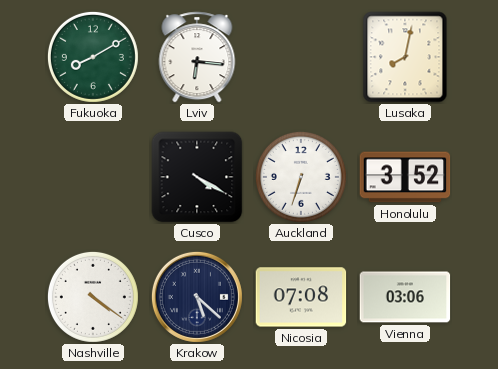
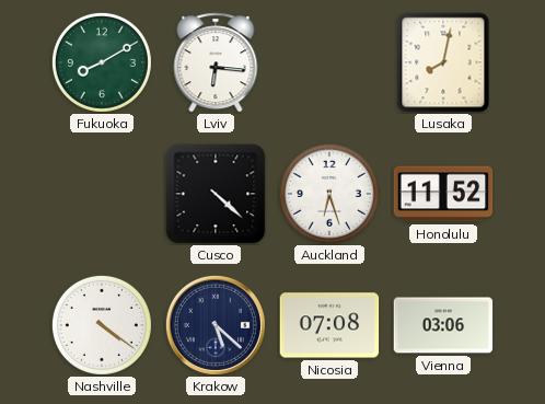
Cusco: 4:20 -> 4:22 (216, 194)
Auckland: 6:33 -> 6:27 (329, 194)
Honolulu: 3:52 -> 11:52 (443, 194)
